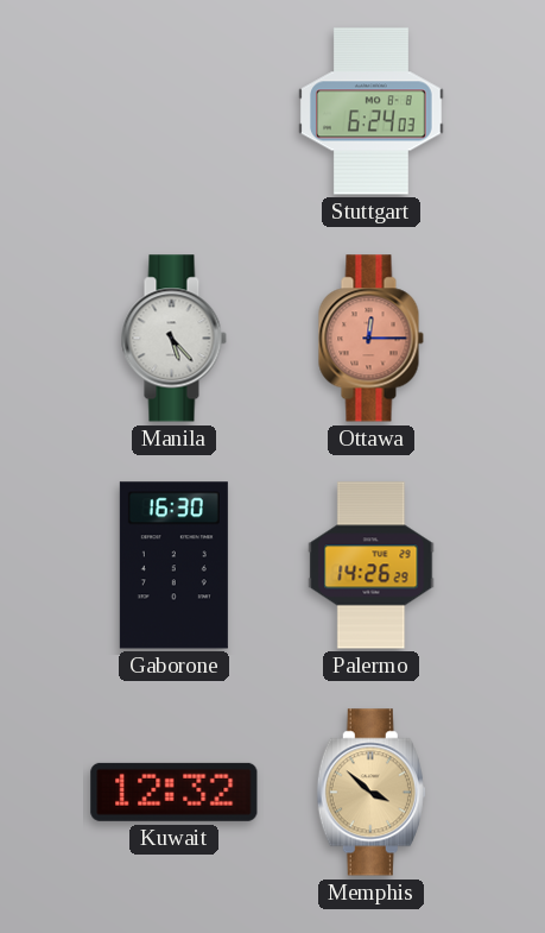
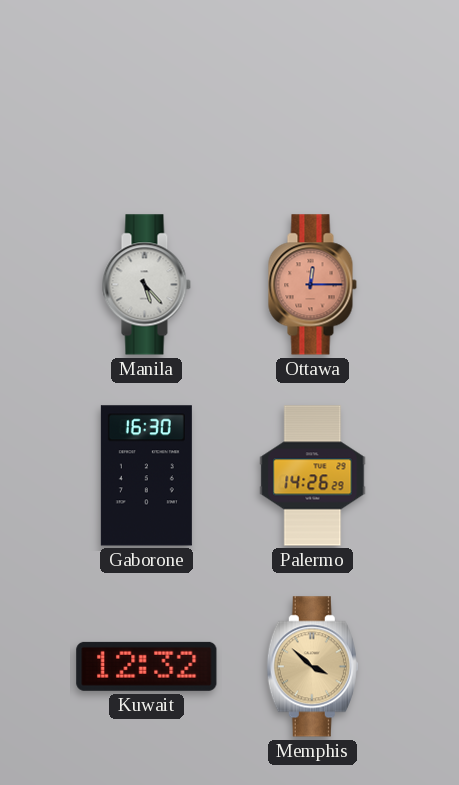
Stuttgart: 6:24 -> none (372, 112)
